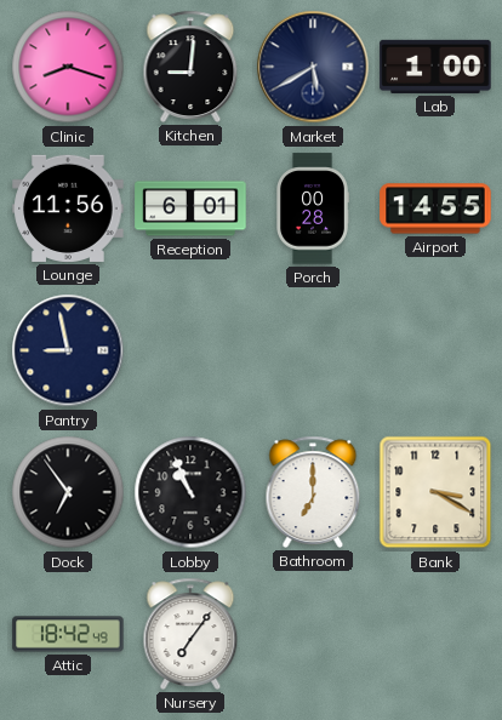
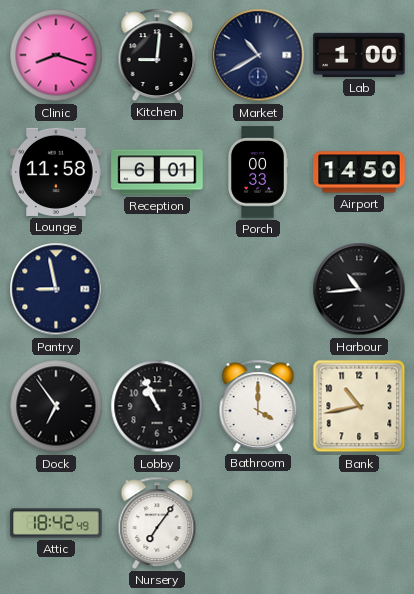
Market: 5:40 -> 10:40 (258, 55)
Lounge: 11:56 -> 11:58 (56, 172)
Porch: 00:28 -> 00:33 (258, 172)
Airport: 14:55 -> 14:50 (359, 172)
Harbour: none -> 10:44 (359, 289)
Bathroom: 7:00 -> 4:00 (258, 406)
Bank: 3:20 -> 10:43 (359, 406)
